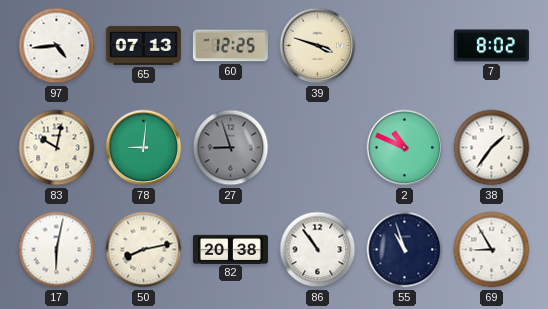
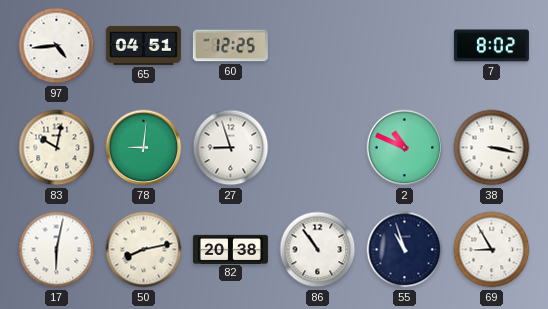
65: 07:13 -> 04:51 (143, 45)
39: 3:48 -> none (318, 46)
27 dial: grey -> white (231, 148)
38: 1:36 -> 3:17 (492, 148)
